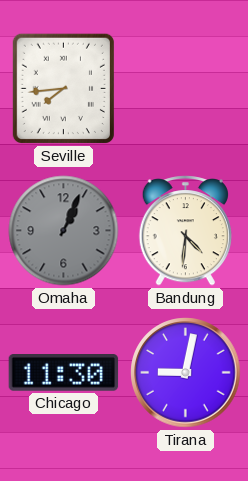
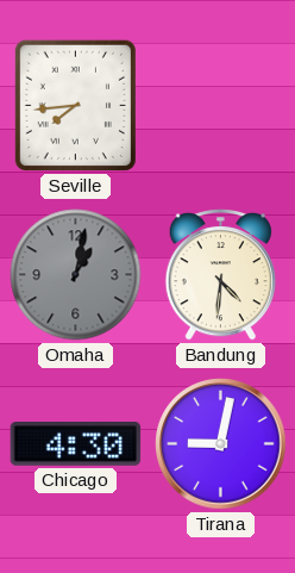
Omaha: 1:04 -> 1:02 (76, 275)
Chicago: 11:30 -> 4:30 (76, 444)
